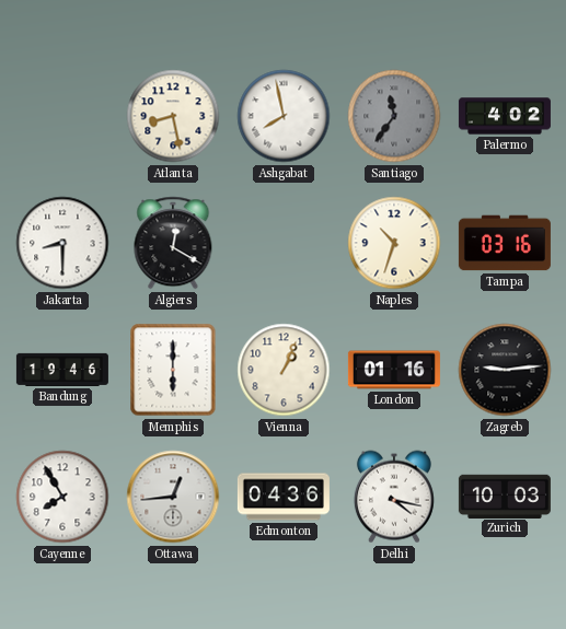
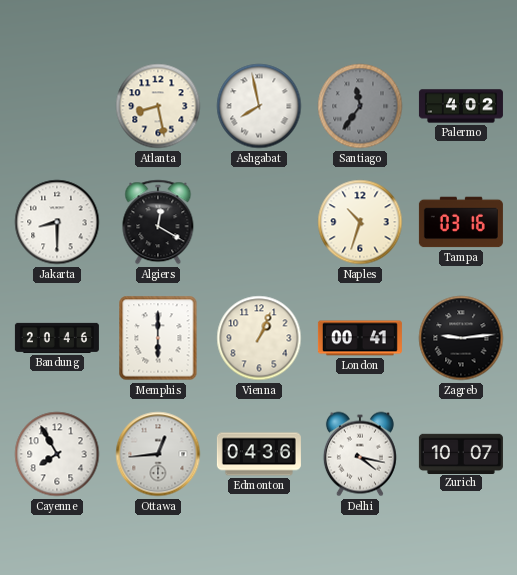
Bandung: 19:46 -> 20:46 (57, 338)
London: 01:16 -> 00:41 (360, 338)
Zurich: 10:03 -> 10:07 (461, 453)
